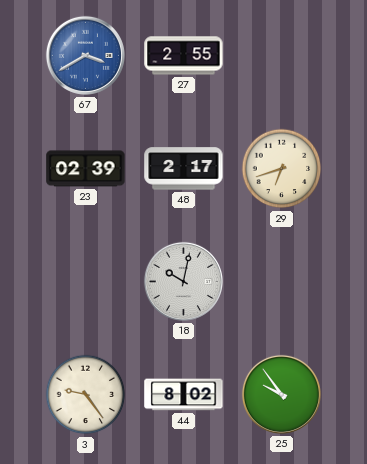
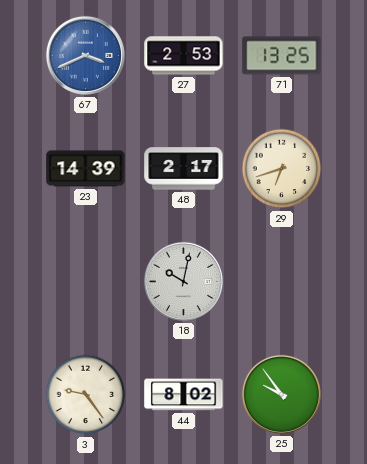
67: 3:40 -> 3:41 (85, 55)
27: 2:55 -> 2:53 (184, 56)
71: none -> 13:25 (282, 56)
23: 02:39 -> 14:39 (86, 169)
